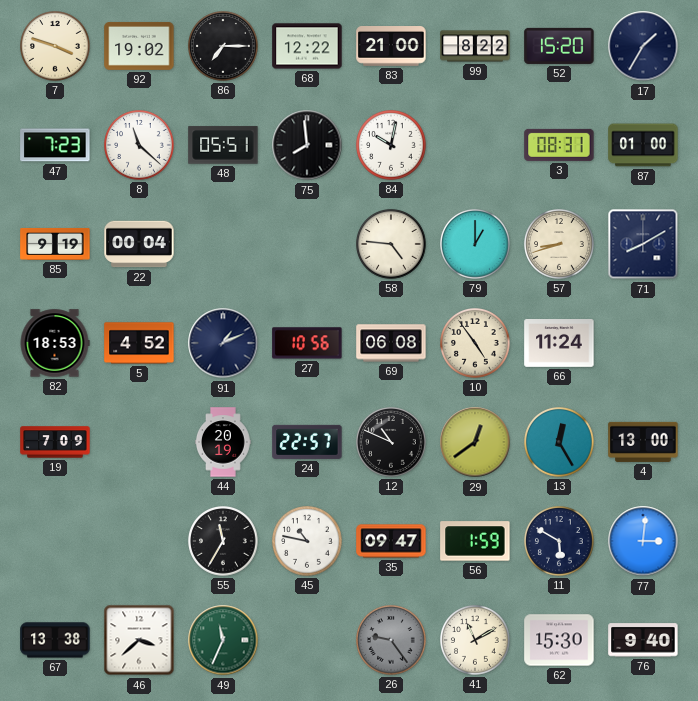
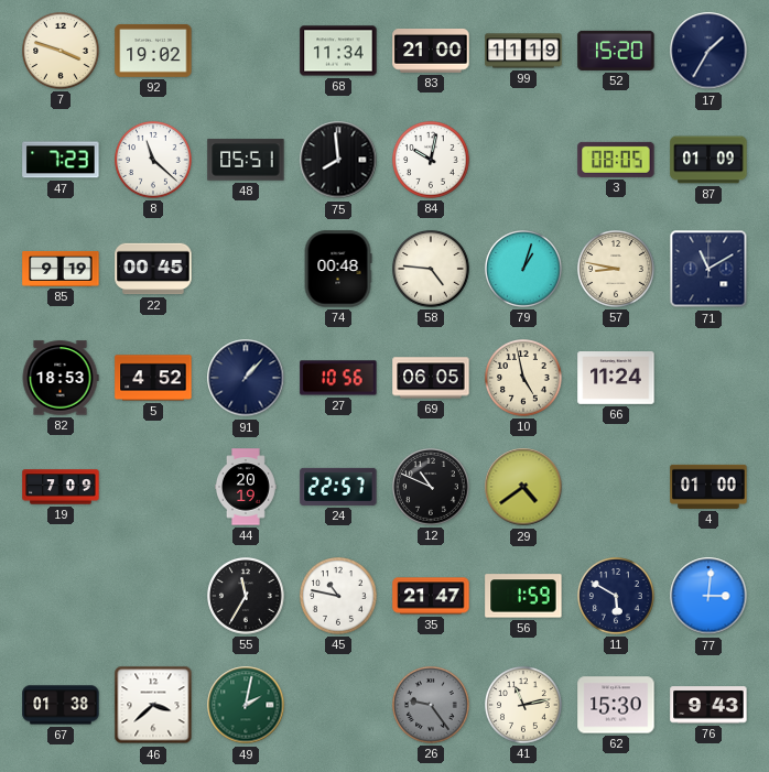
86: 7:15 -> none (224, 47)
68: 12:22 -> 11:34 (338, 51)
99: 8:22 -> 11:19 (523, 51)
3: 08:31 -> 08:05 (616, 160)
87: 01:00 -> 01:09 (708, 160)
22: 00:04 -> 00:45 (153, 269)
74: none -> 00:48 (338, 269)
79: 1:00 -> 1:03 (524, 270)
57: 8:42 -> 8:47 (617, 270)
71: 8:10 -> 11:10 (708, 269)
91: 1:11 -> 1:07 (246, 378)
69: 06:08 -> 06:05 (431, 378)
10: 4:54 -> 4:58 (524, 379)
29: 12:39 -> 4:39 (523, 487)
13: 12:25 -> none (560, 443)
4: 13:00 -> 01:00 (708, 487)
35: 09:47 -> 21:47 (431, 596)
67: 13:38 -> 01:38 (61, 705)
49: 11:34 -> 2:02 (246, 705)
41: 11:10 -> 11:13 (524, 706)
76: 9:40 -> 9:43 (708, 705)
